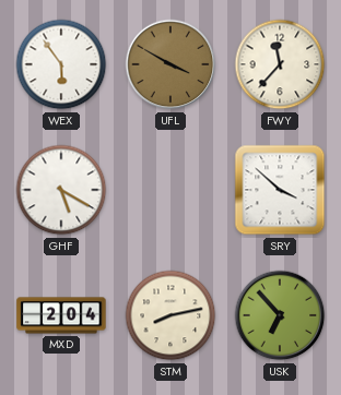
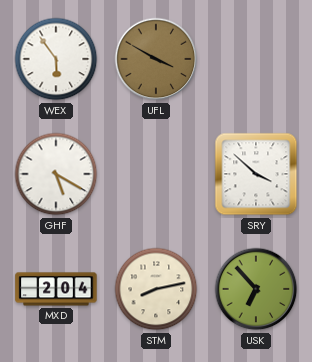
FWY: 11:37 -> none (280, 64)
